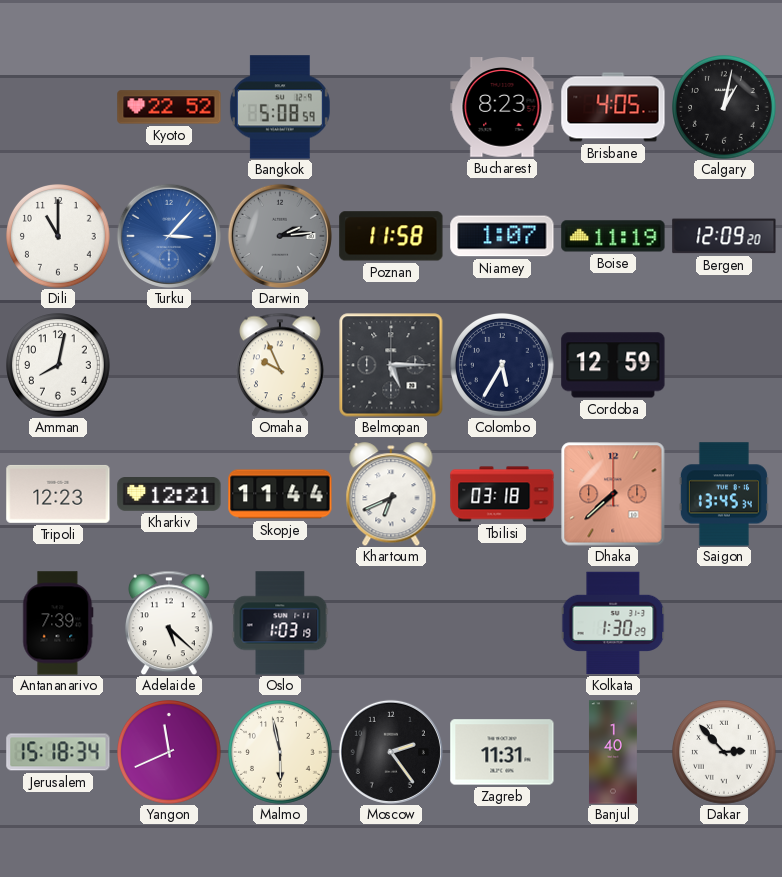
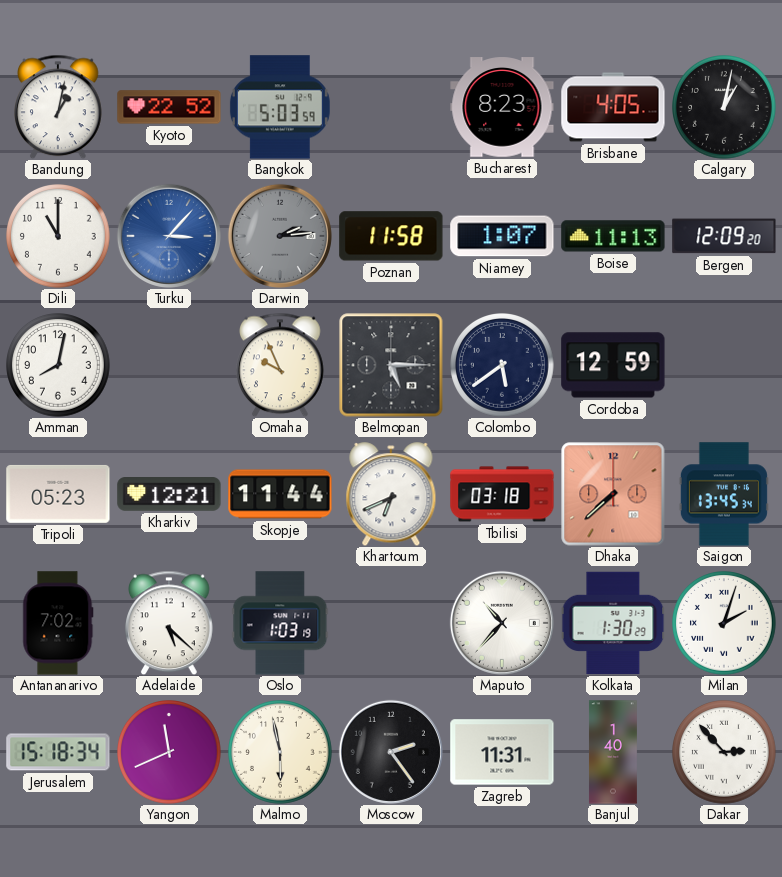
Bandung: none -> 1:02 (59, 107)
Bangkok: 5:08 -> 5:03 (280, 107)
Boise: 11:19 -> 11:13 (613, 236)
Colombo: 5:35 -> 5:39 (503, 366)
Tripoli: 12:23 -> 05:23 (58, 494)
Antananarivo: 7:39 -> 7:02 (58, 623)
Maputo: none -> 10:37 (502, 623)
Milan: none -> 2:03 (725, 624)
